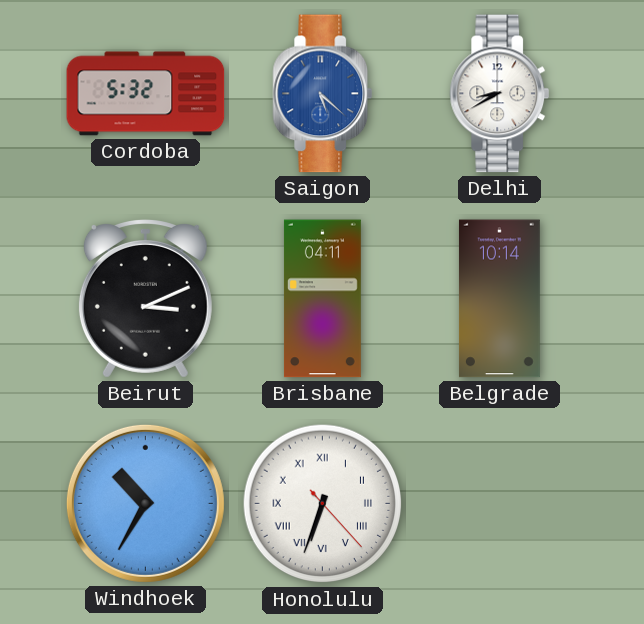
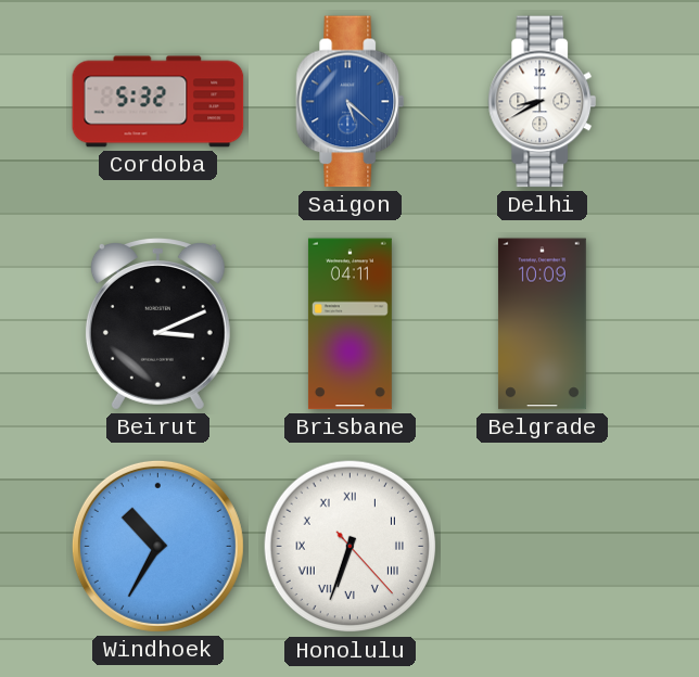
Belgrade: 10:14 -> 10:09 (542, 324)
